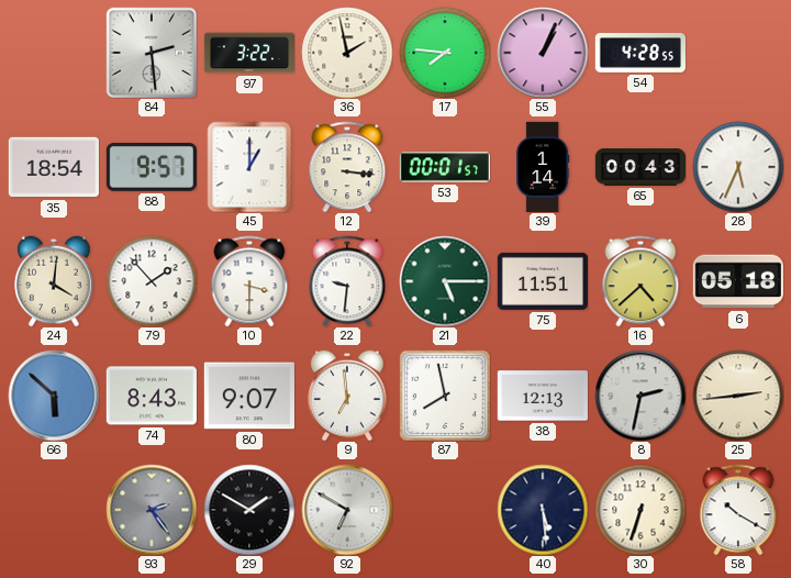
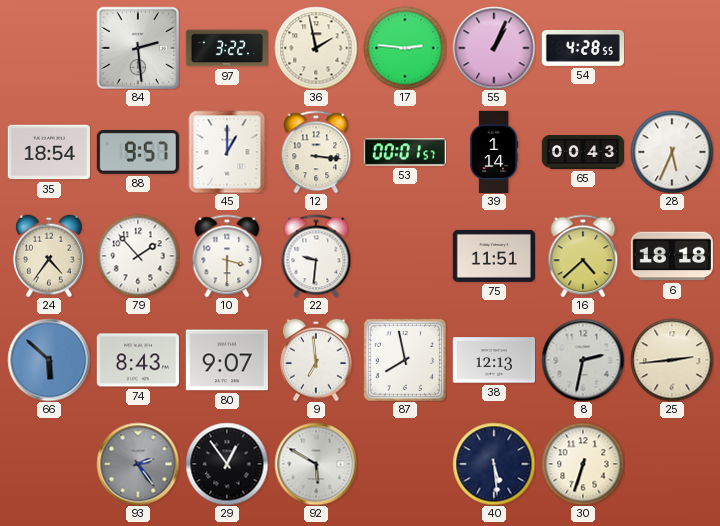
17: 7:46 -> 2:46 (405, 48)
24: 4:01 -> 4:36 (49, 256)
21: 5:15 -> none (445, 281)
6: 05:18 -> 18:18 (672, 256)
29: 1:50 -> 12:54 (227, 464)
92: 6:50 -> 5:50 (316, 464)
58: 10:20 -> none (738, 510)
